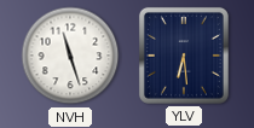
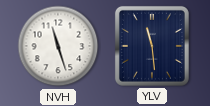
YLV: 6:29 -> 11:29 (152, 46)
